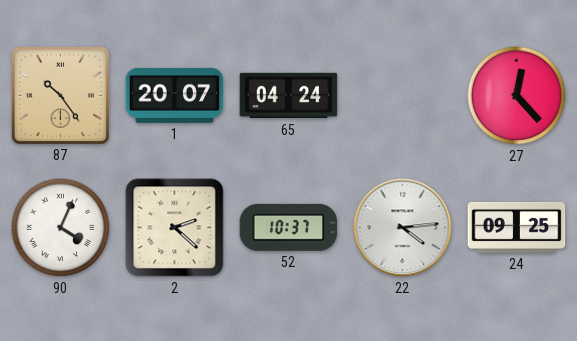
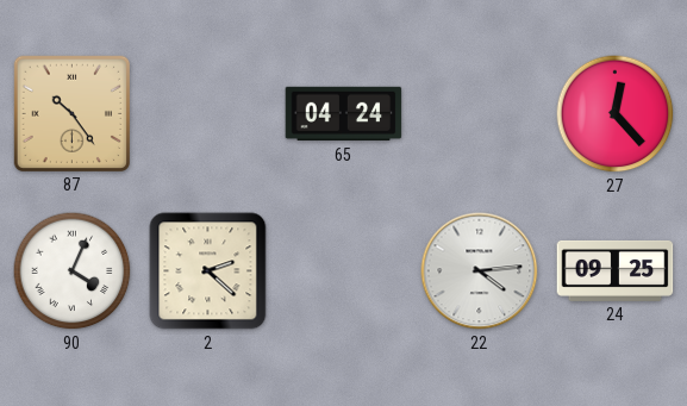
1: 20:07 -> none (175, 95)
52: 10:37 -> none (289, 227)
